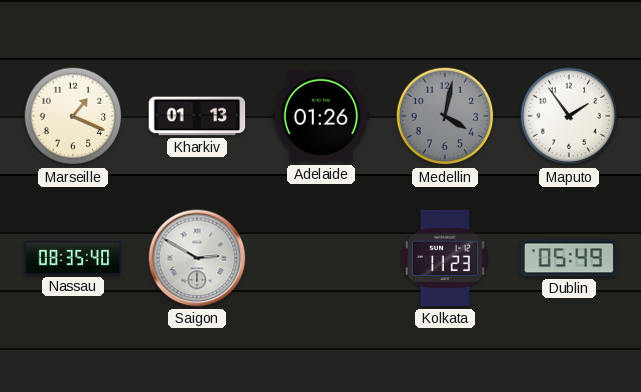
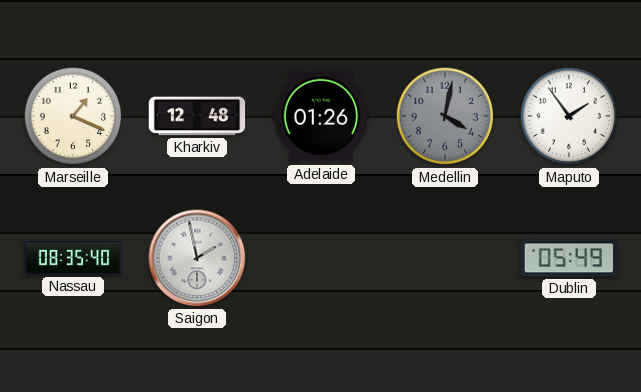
Kharkiv: 01:13 -> 12:48 (197, 116)
Saigon: 2:50 -> 1:58 (197, 258)
Kolkata: 11:23 -> none (445, 258)
